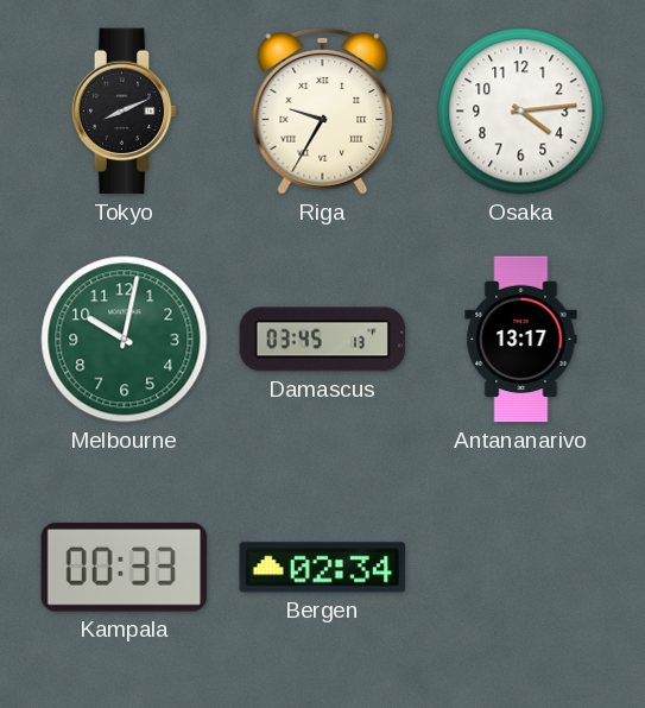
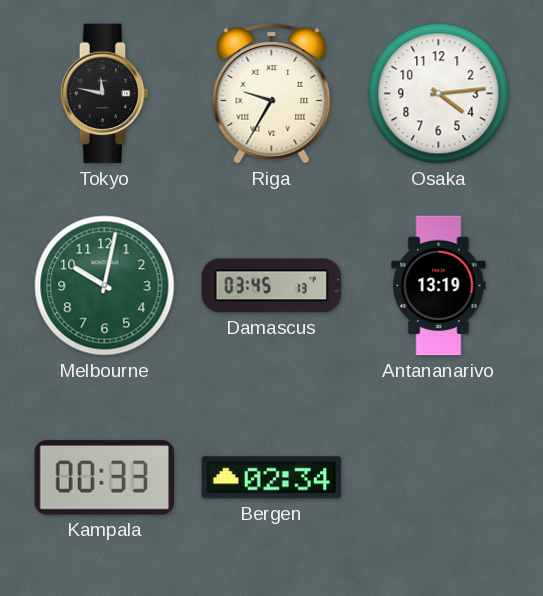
Tokyo: 8:11 -> 11:47 (105, 94)
Antananarivo: 13:17 -> 13:19 (439, 286)
